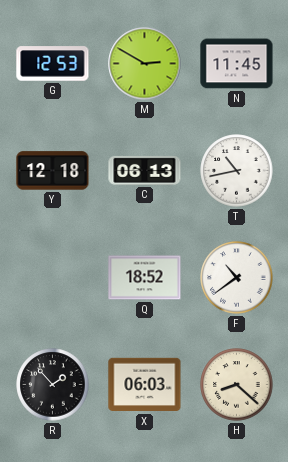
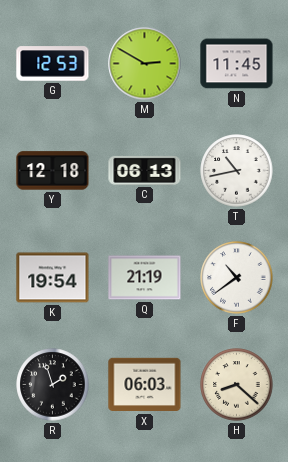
K: none -> 19:54 (53, 278)
Q: 18:52 -> 21:19 (145, 278)
R: 1:53 -> 1:57 (53, 385)
